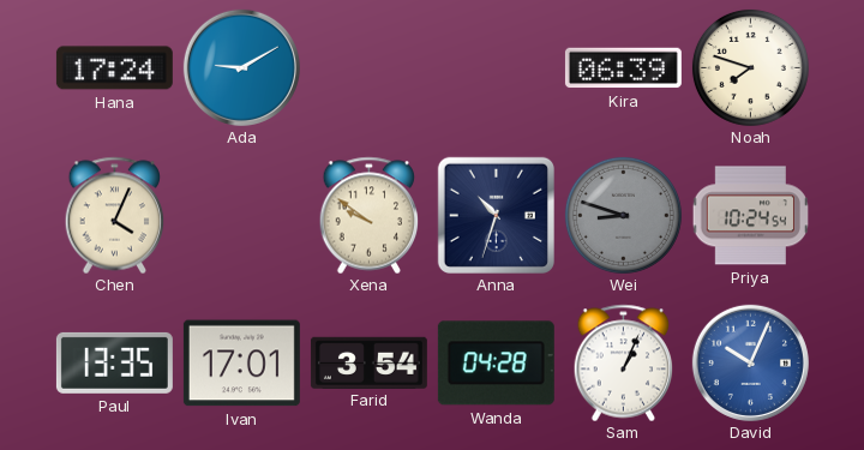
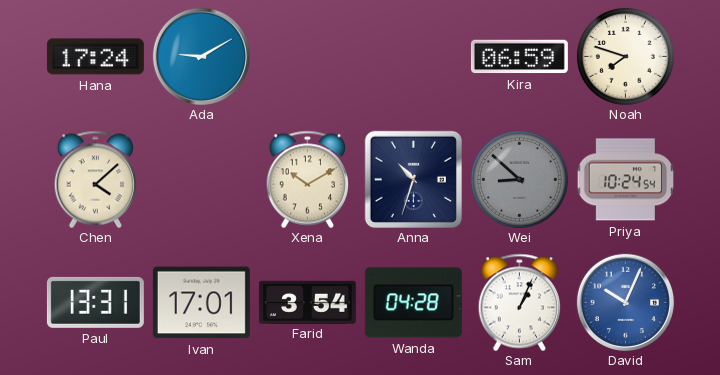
Kira: 06:39 -> 06:59 (519, 57)
Chen: 4:04 -> 4:08 (96, 179)
Xena: 9:51 -> 10:10 (308, 179)
Wei: 8:48 -> 8:52 (519, 179)
Paul: 13:35 -> 13:31 (95, 302)
